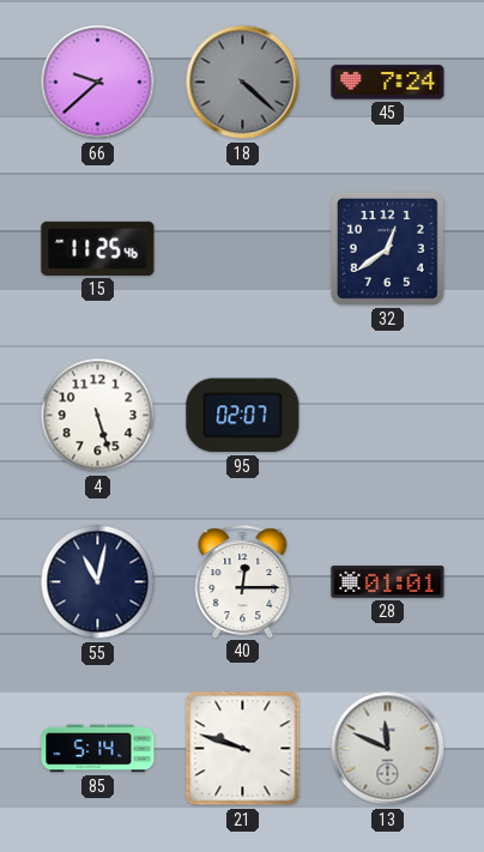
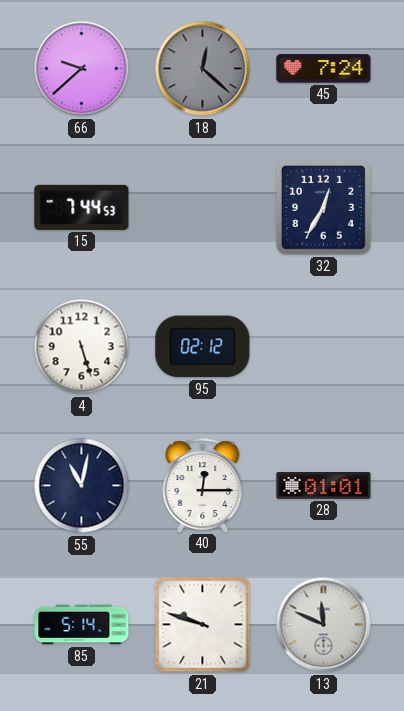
18: 4:22 -> 12:22 (203, 69)
15: 11:25 -> 7:44 (82, 207)
32: 12:39 -> 12:35 (323, 207)
95: 02:07 -> 02:12 (203, 347)
